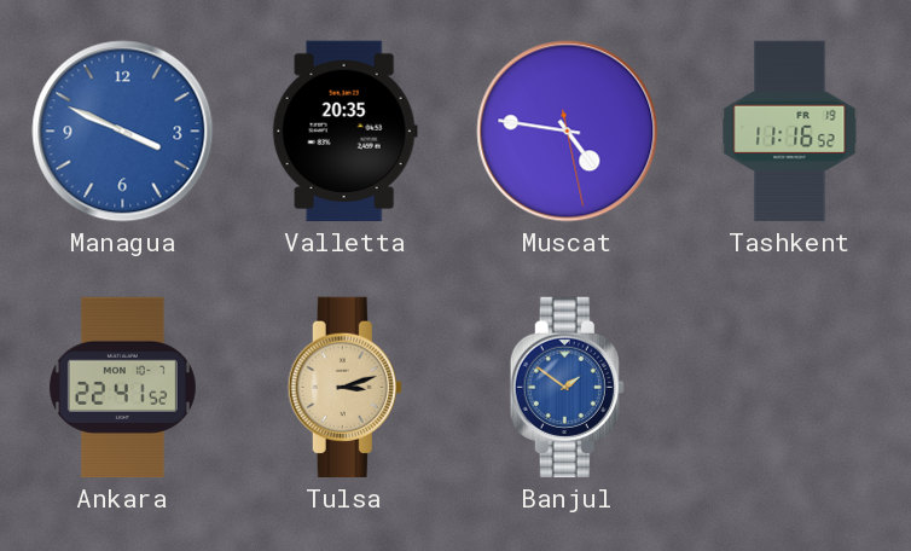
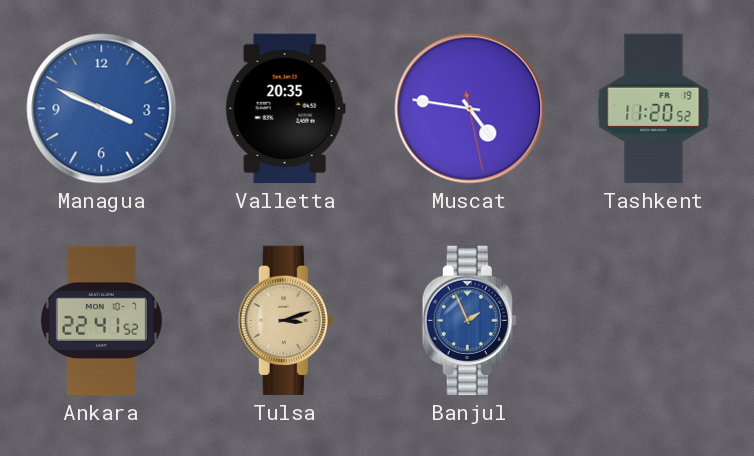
Tashkent: 11:16 -> 11:20 (654, 109)
Banjul: 1:51 -> 1:56 (469, 321)
